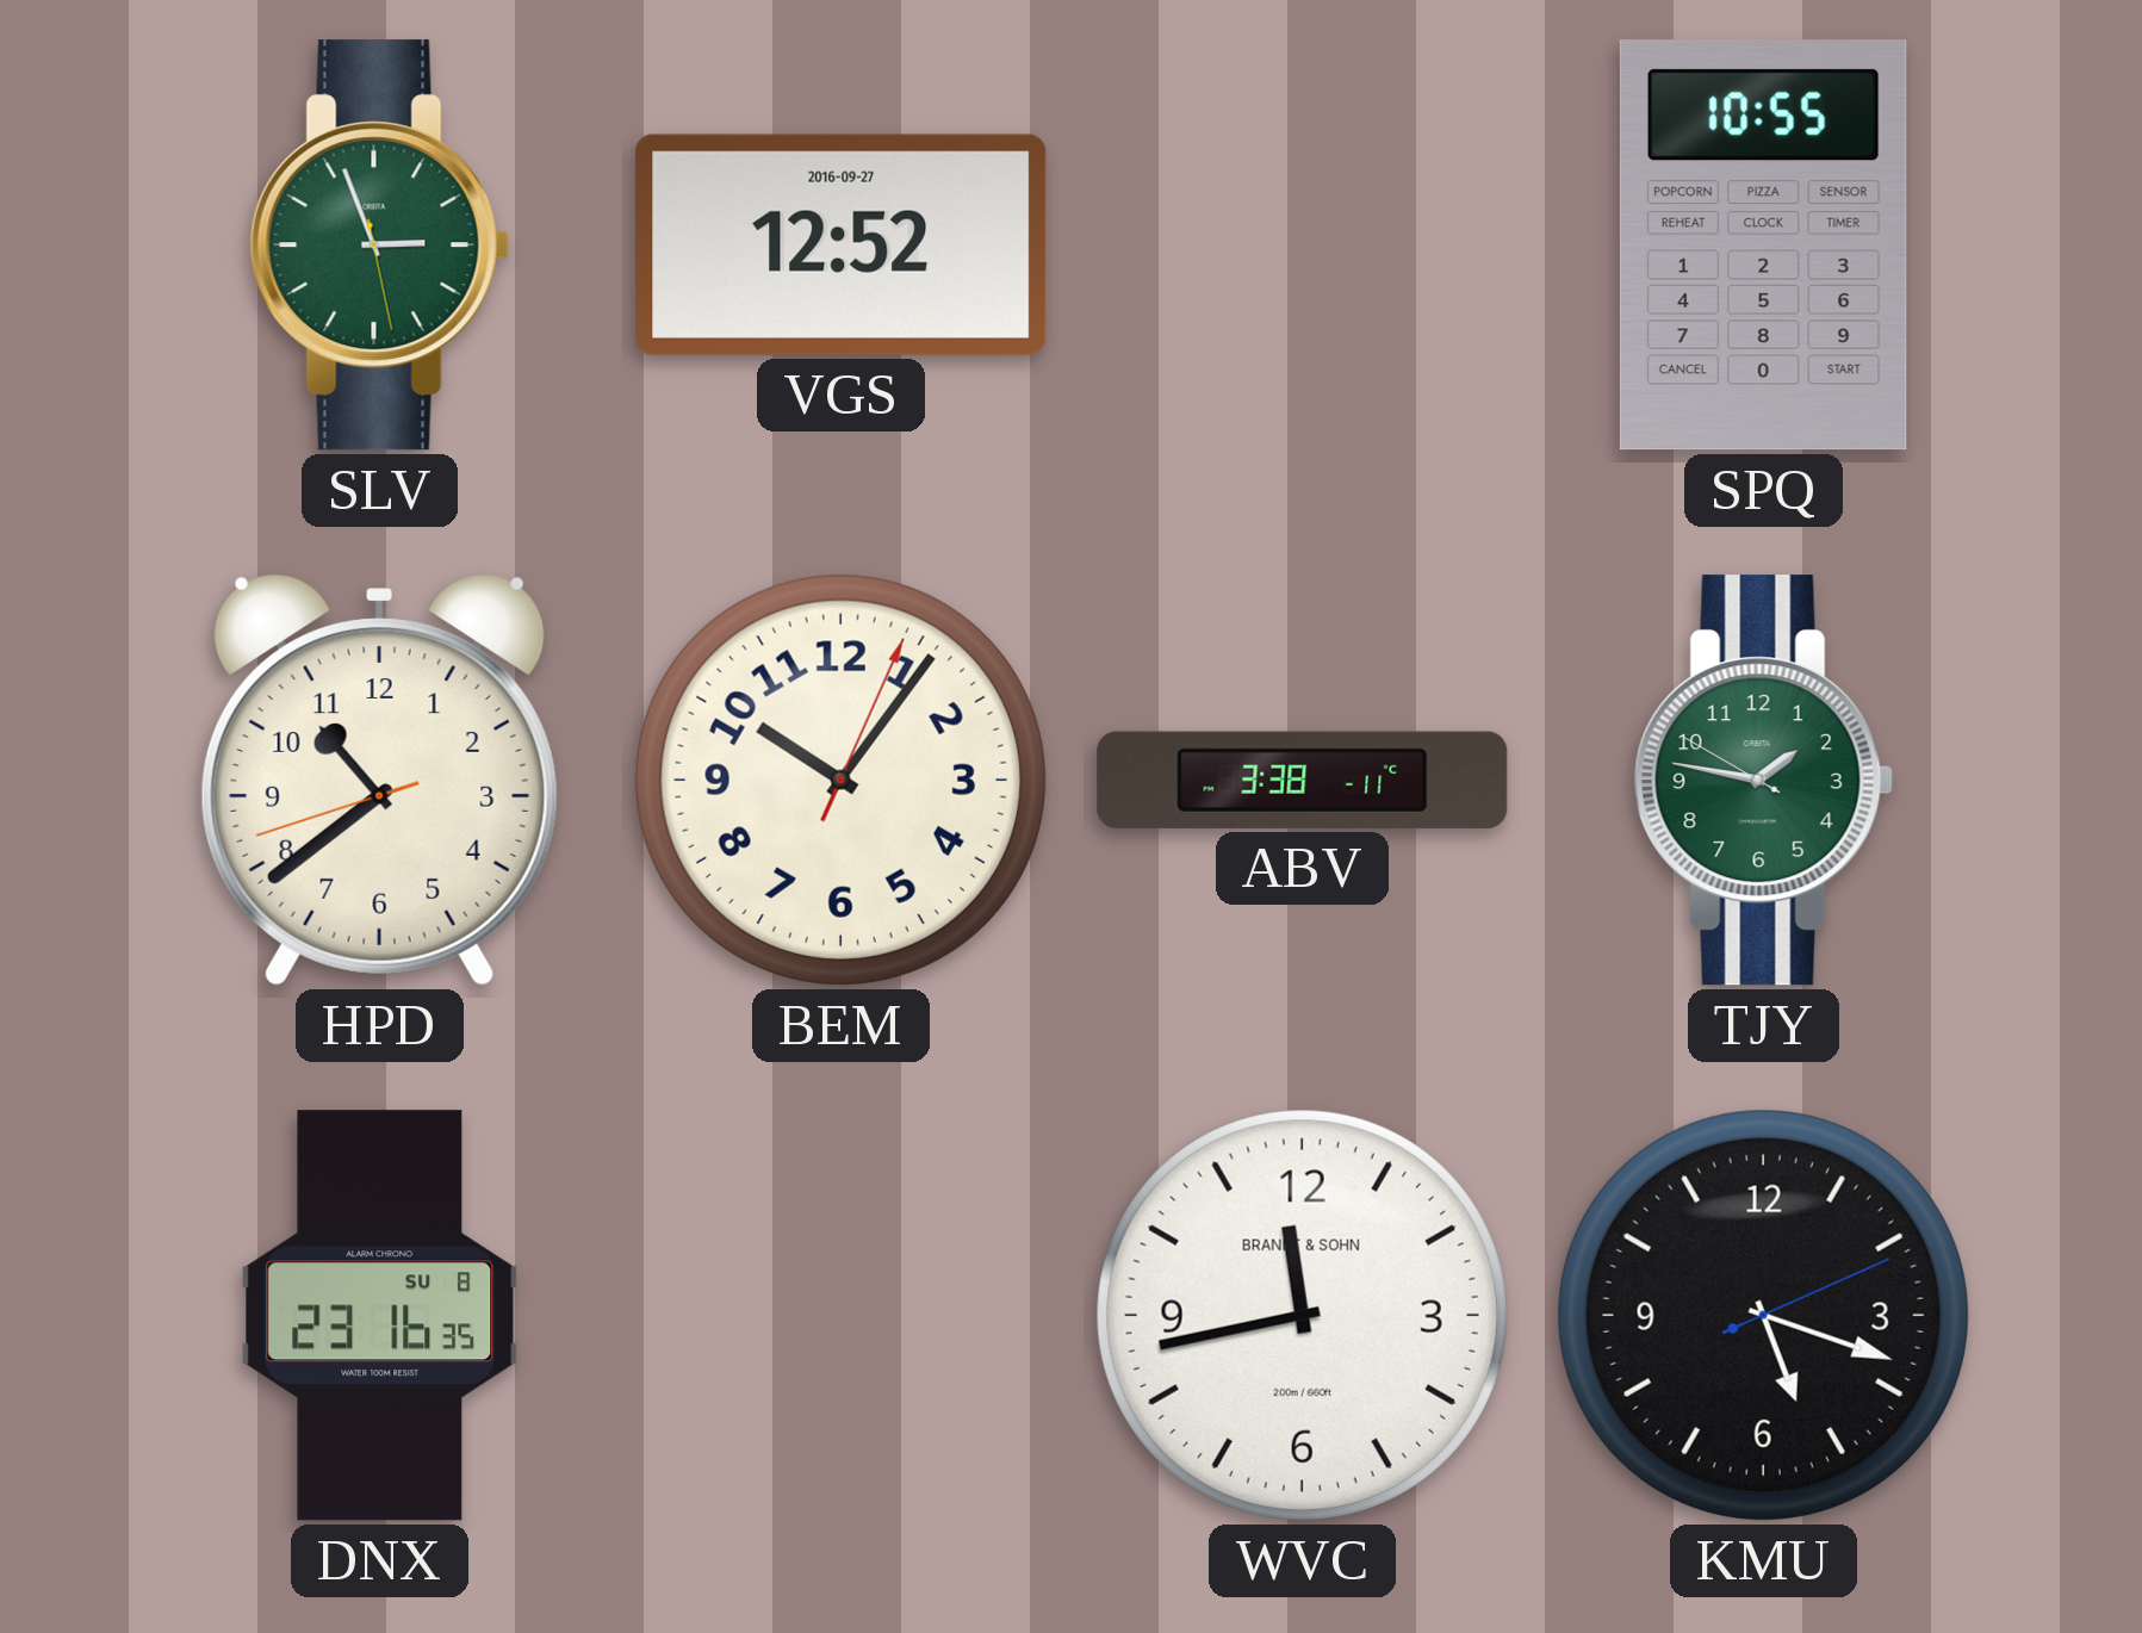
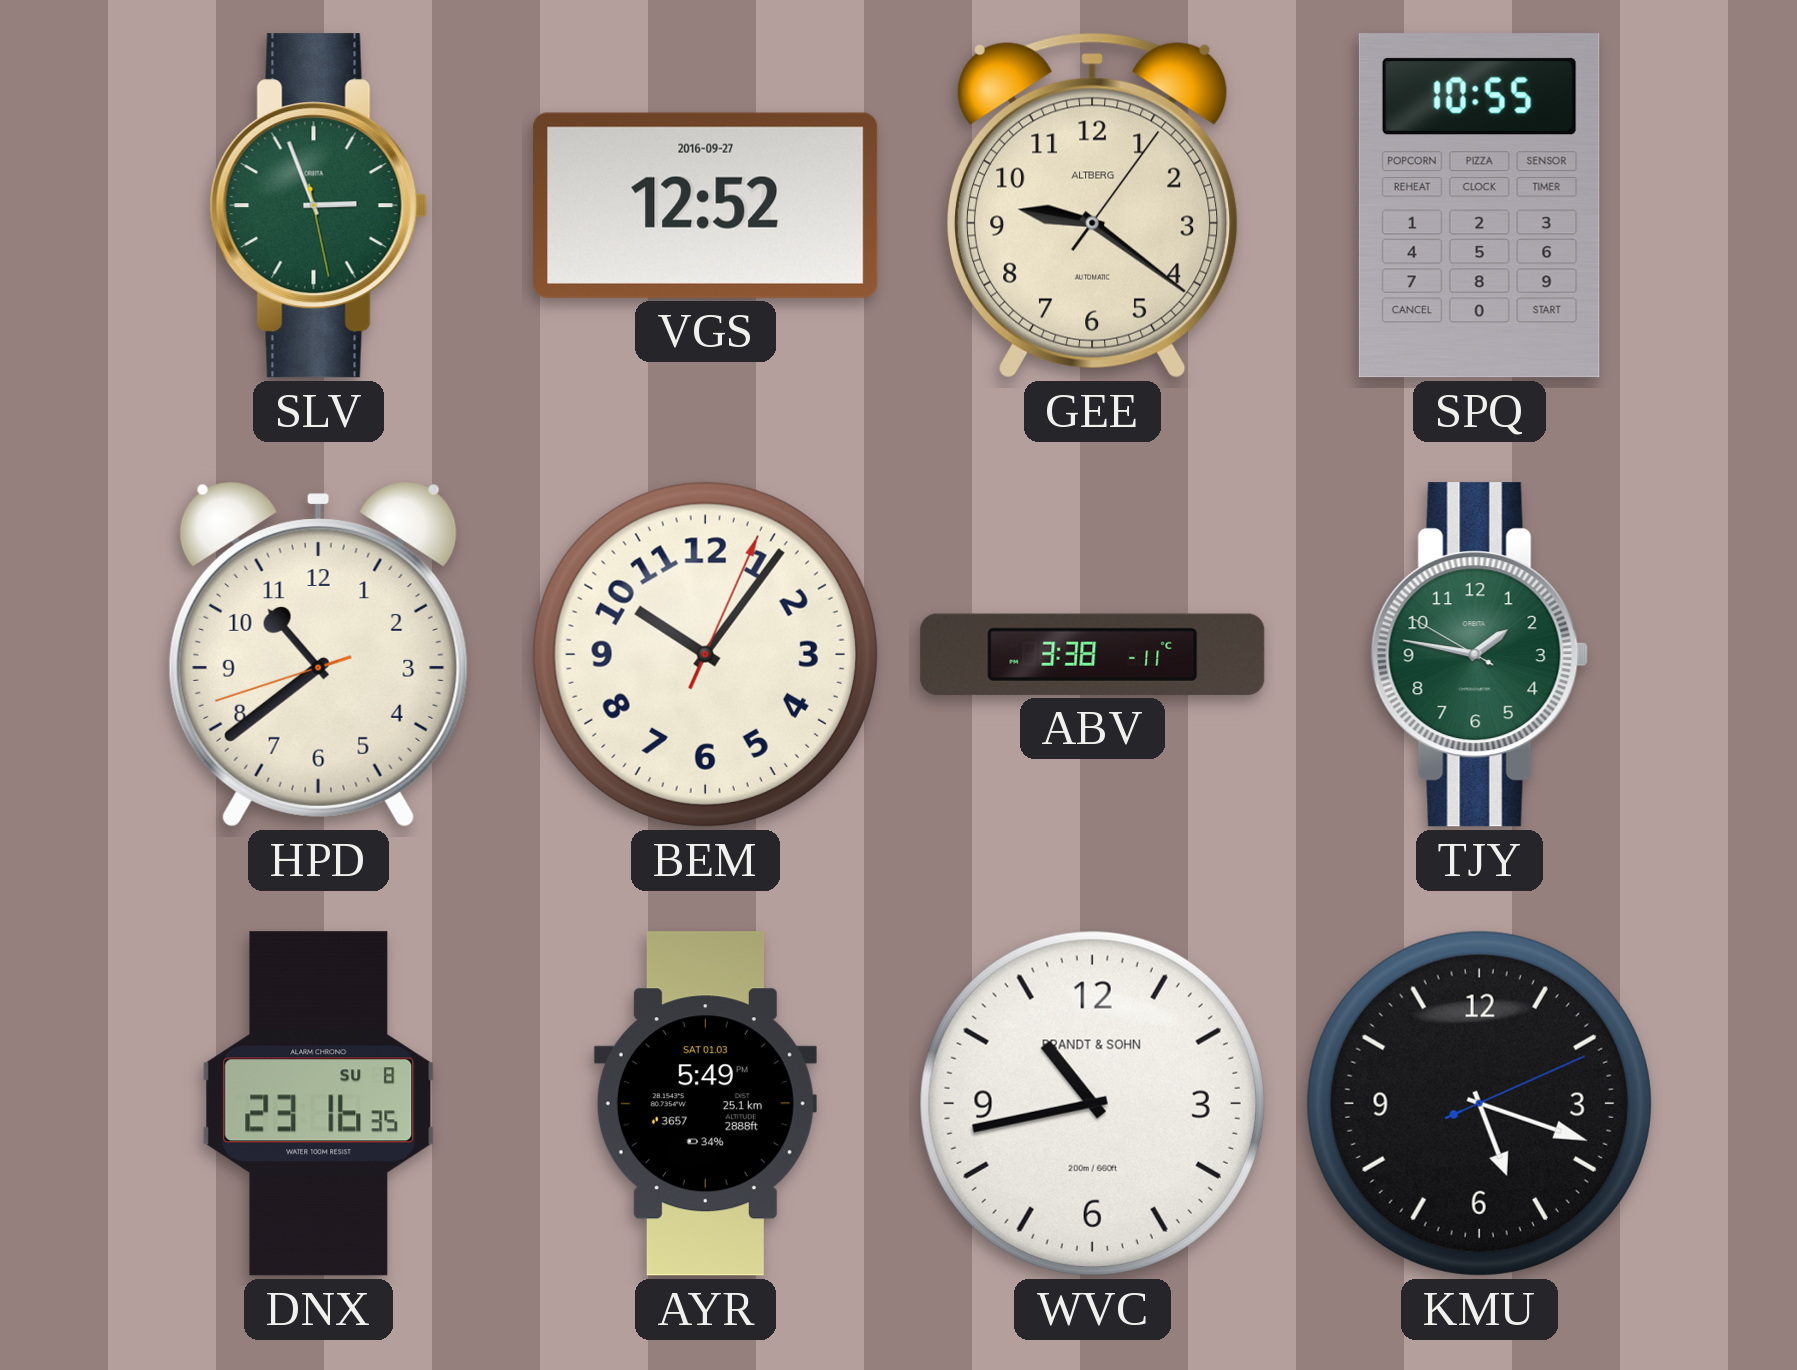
GEE: none -> 9:21 (1093, 205)
AYR: none -> 5:49 (705, 1104)
WVC: 11:43 -> 10:43 (1092, 1103)
